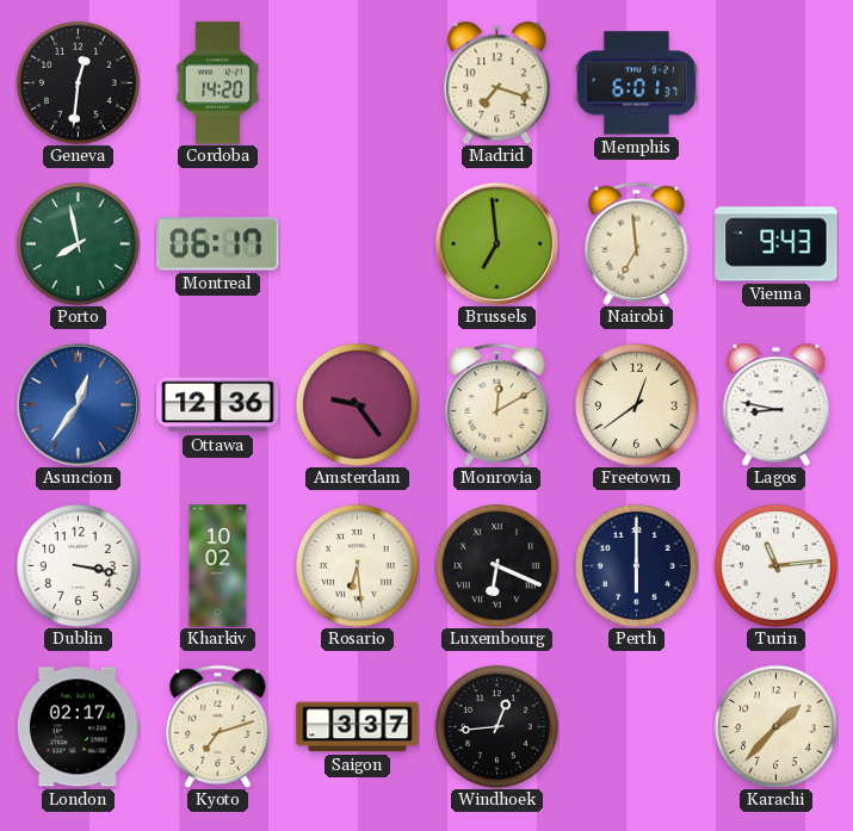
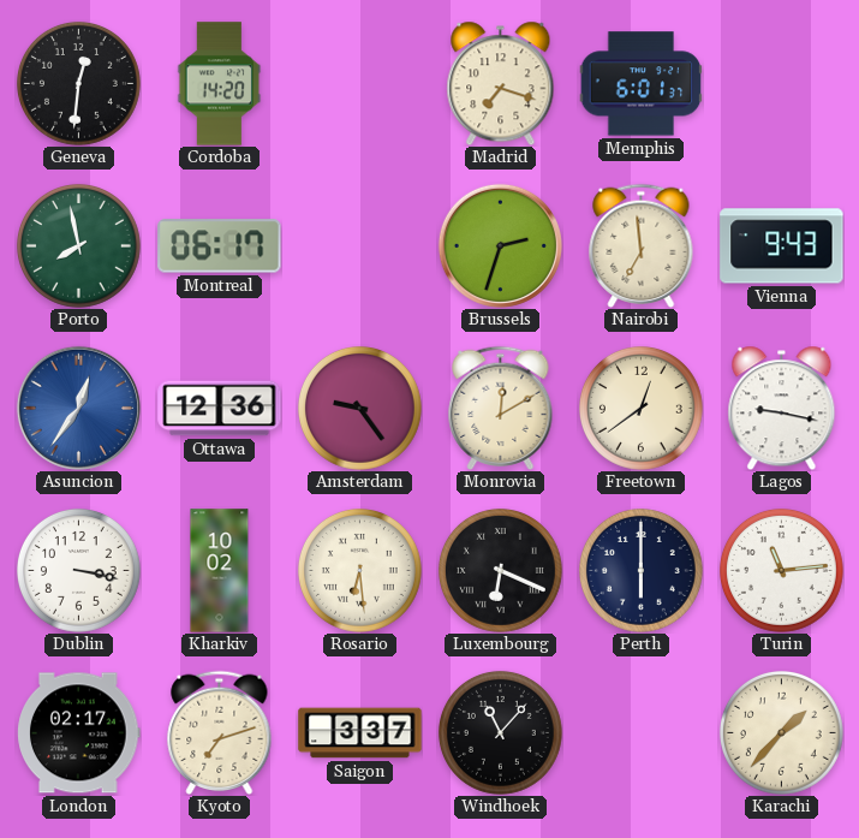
Brussels: 6:59 -> 2:33 (500, 245)
Lagos: 8:47 -> 9:17 (782, 408)
Windhoek: 12:44 -> 11:07 (500, 732)
